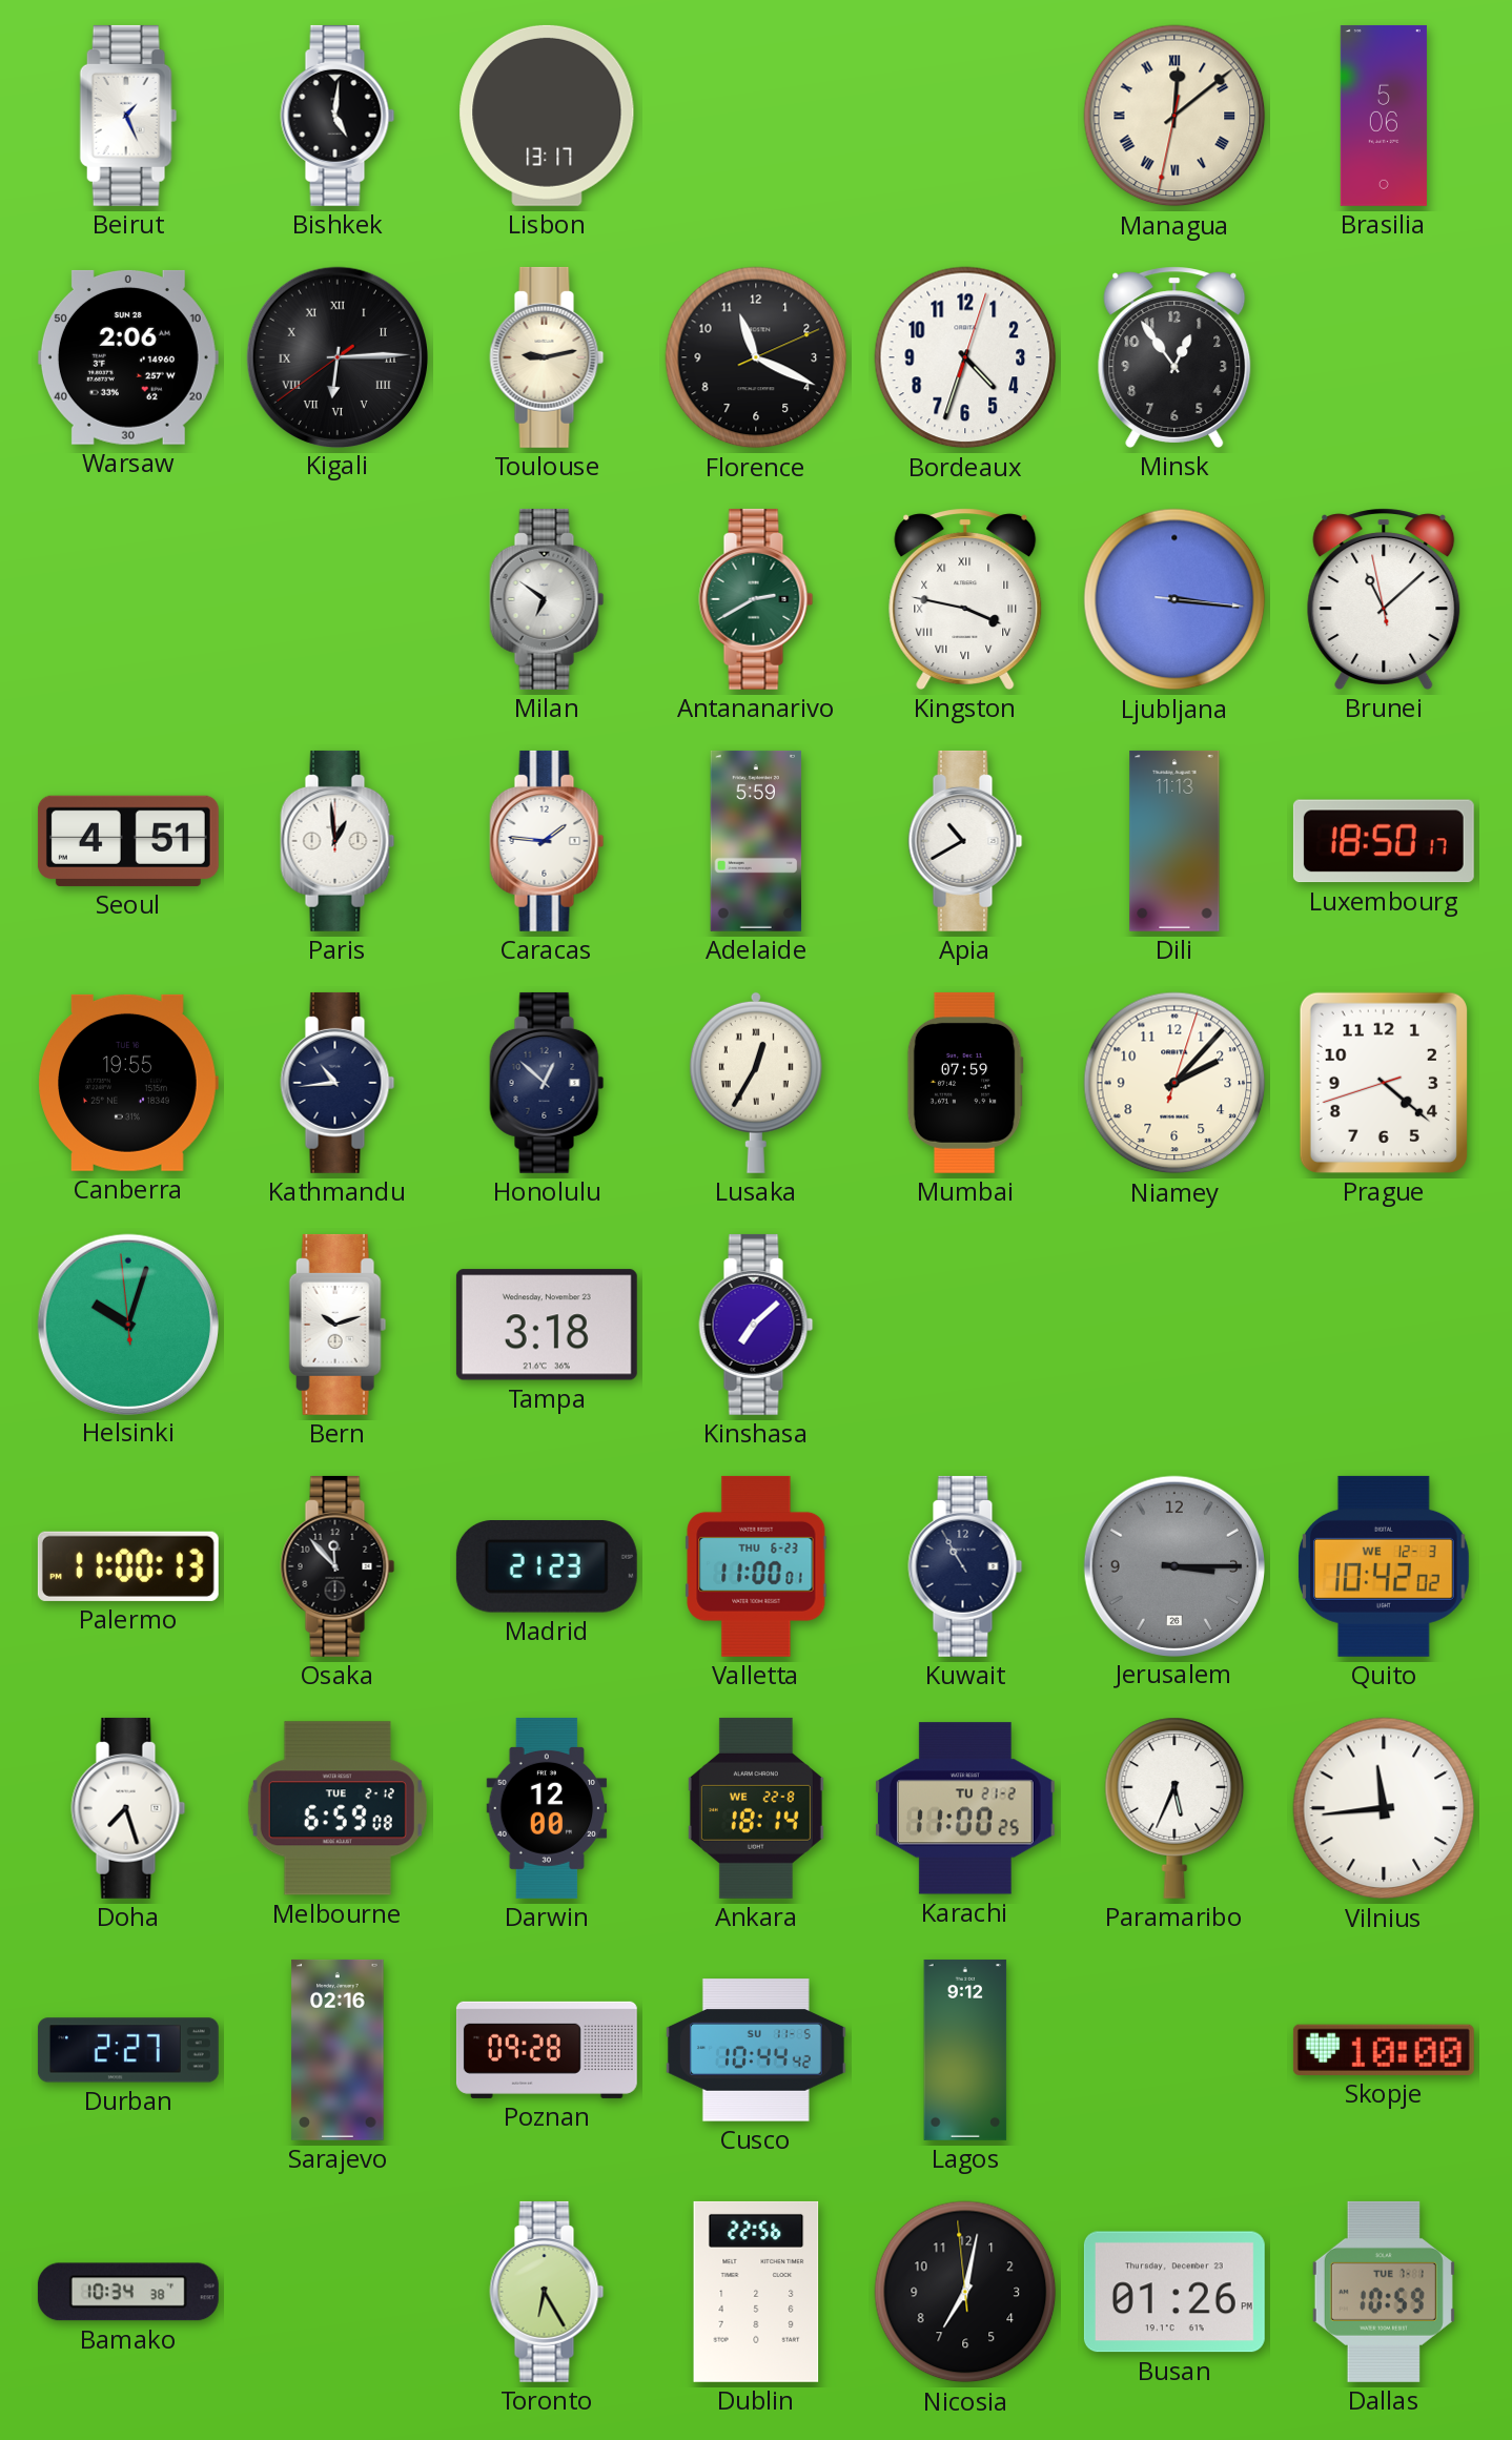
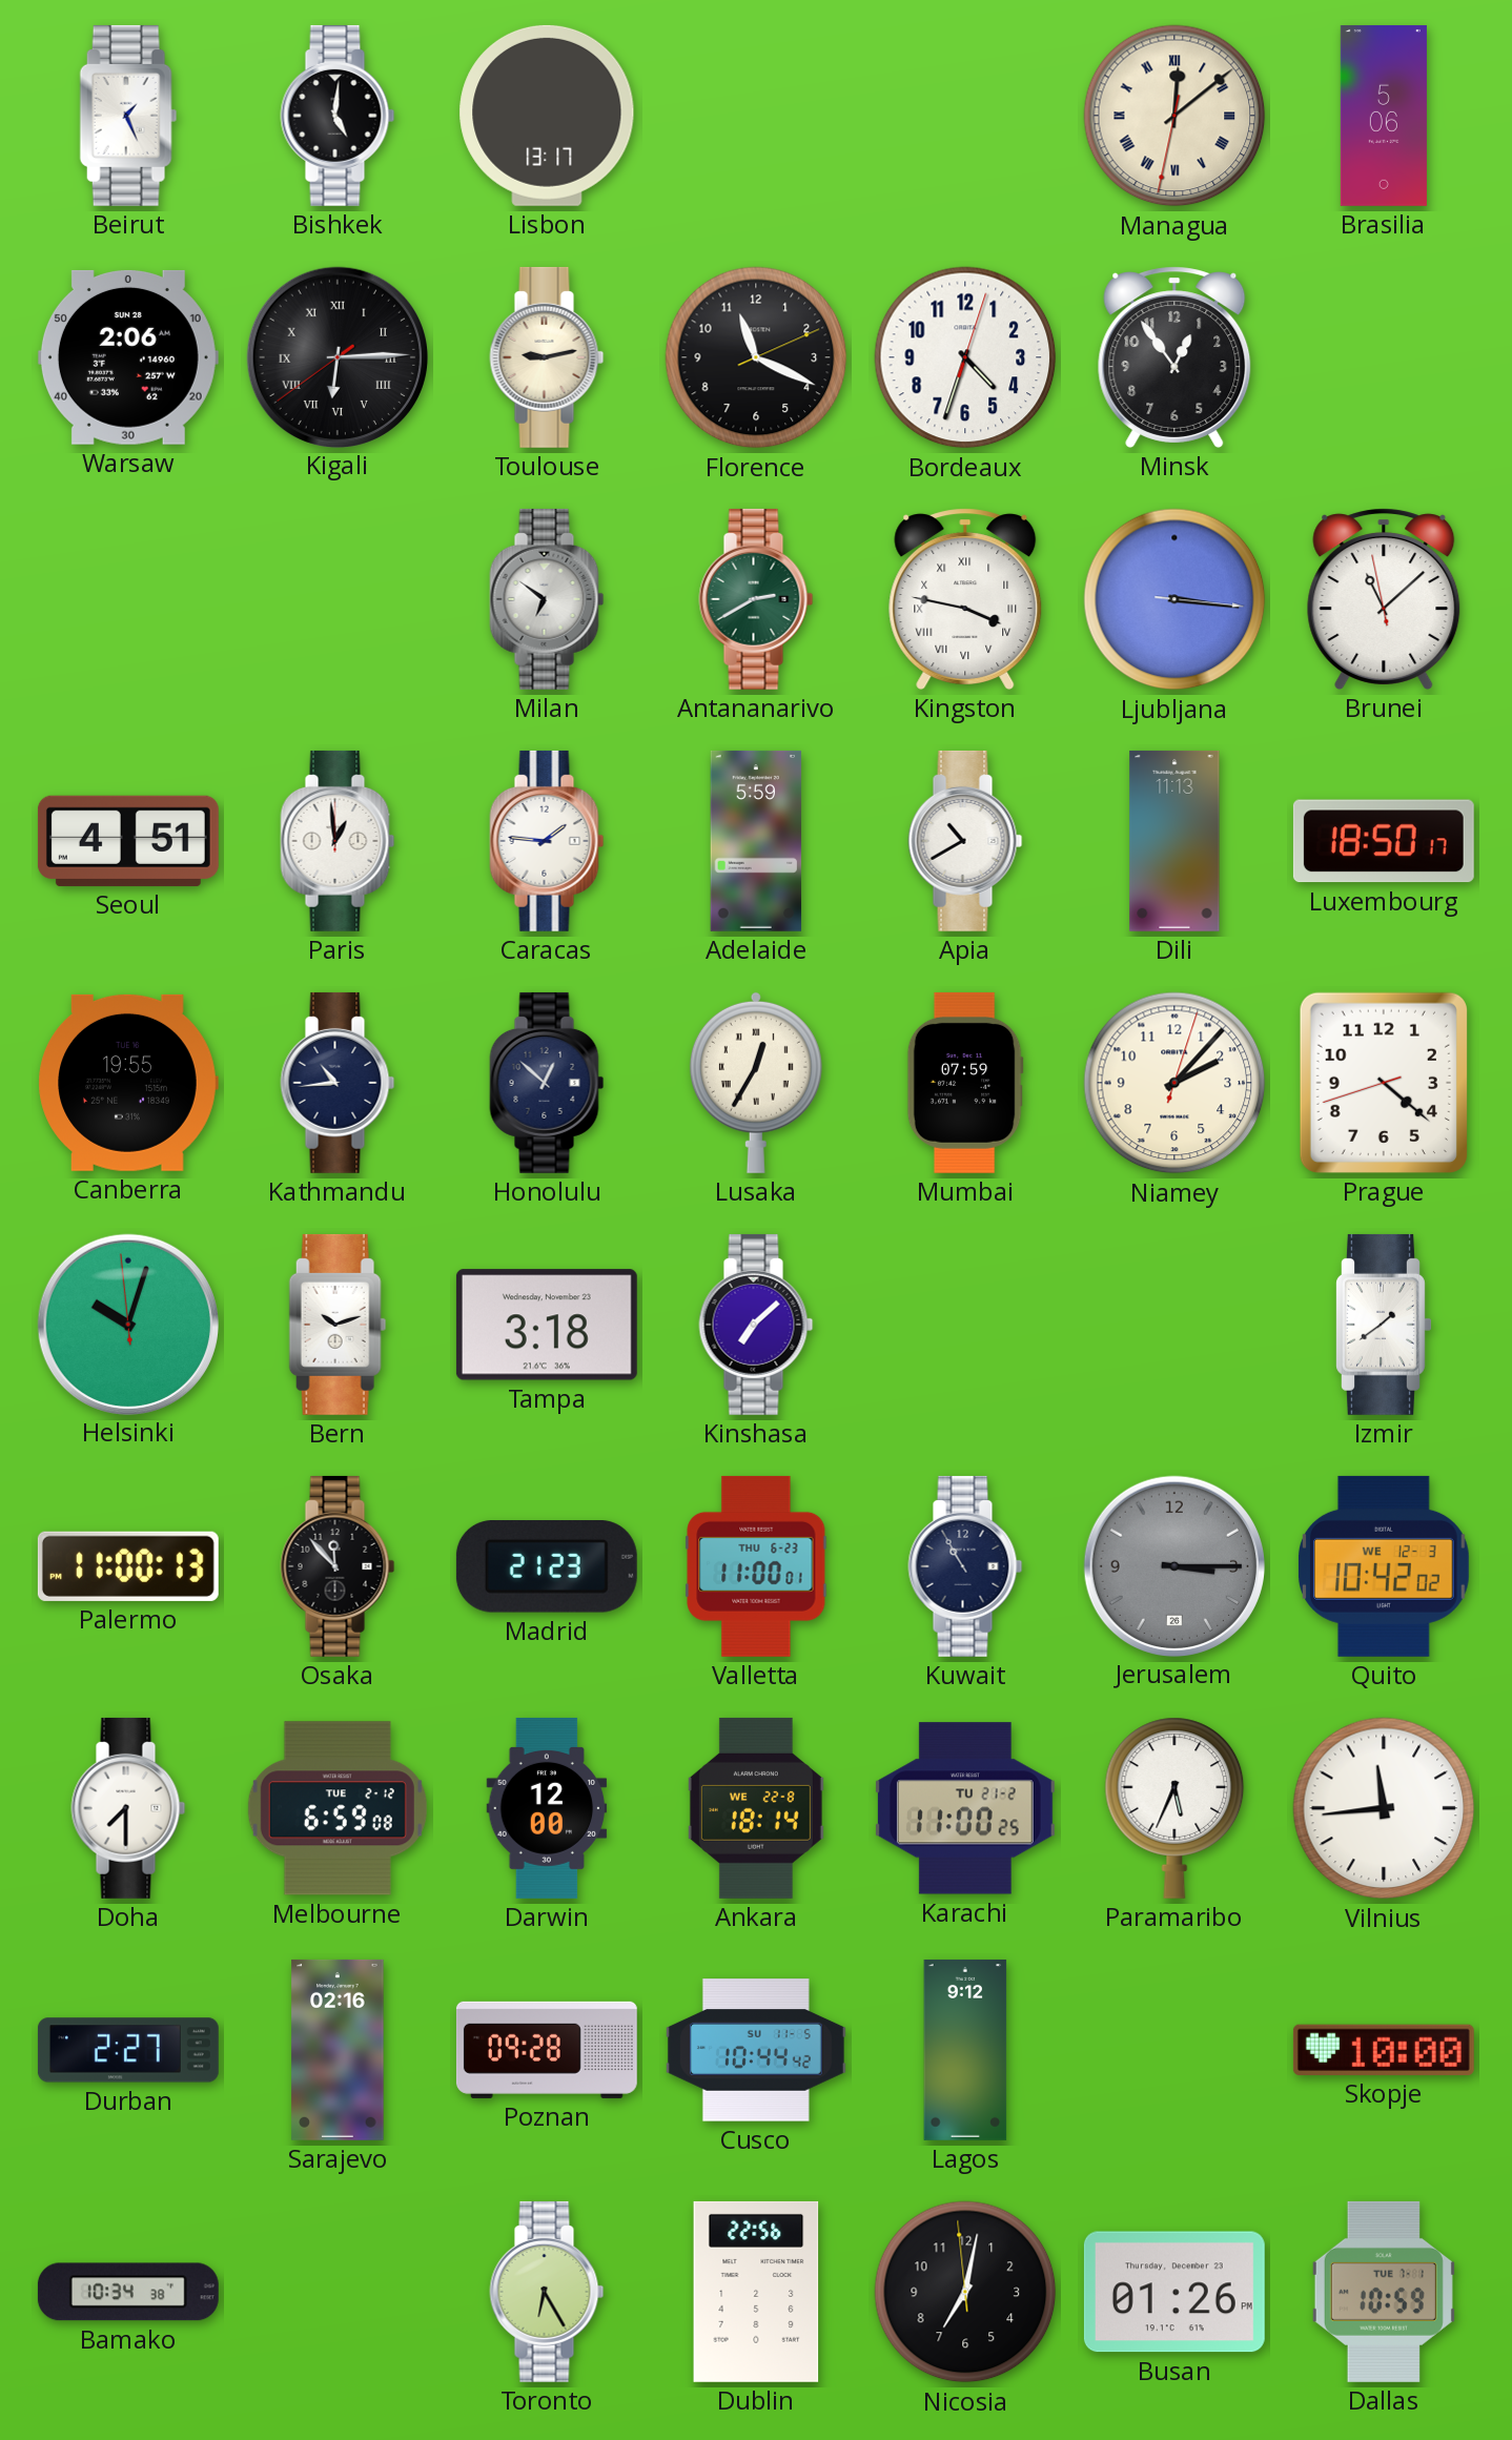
Izmir: none -> 1:39 (1384, 1325)
Doha: 7:27 -> 7:30 (128, 1808)
